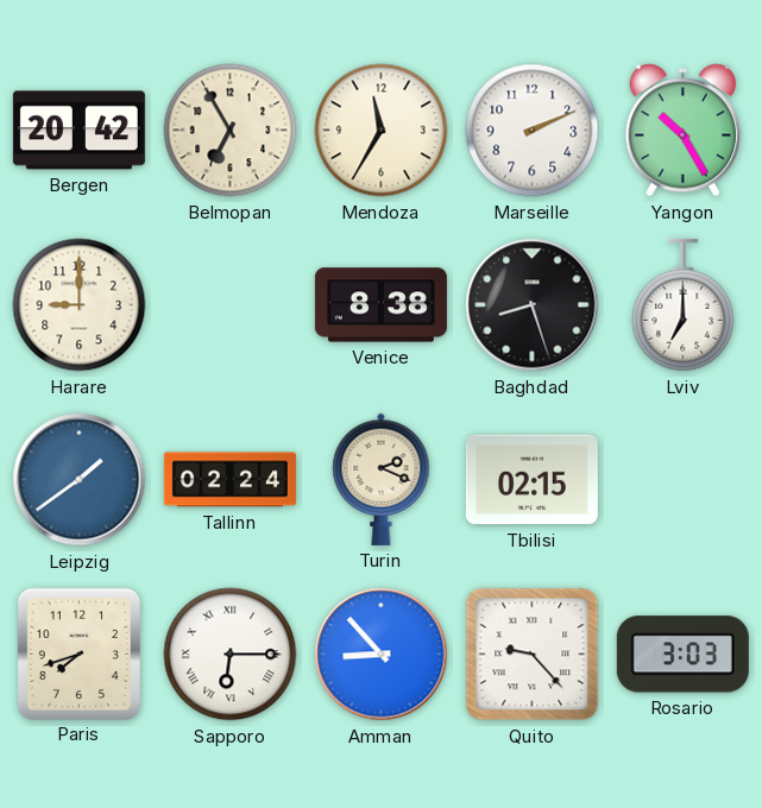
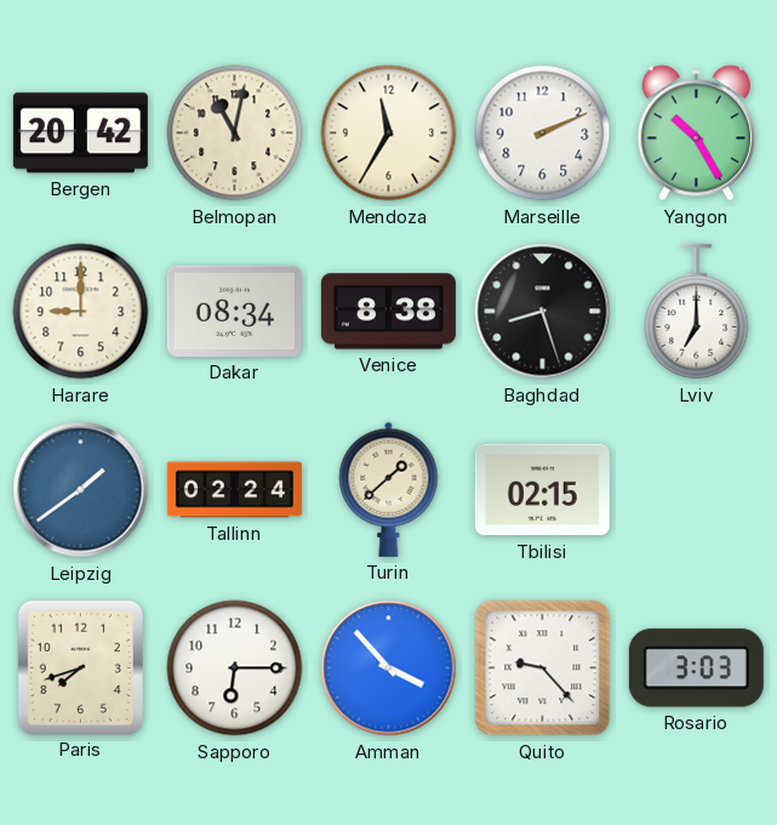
Belmopan: 6:55 -> 11:02 (235, 133)
Dakar: none -> 08:34 (234, 311)
Turin: 2:19 -> 1:38 (389, 489)
Sapporo numerals: Roman -> Arabic (235, 668)
Amman: 8:53 -> 3:53 (389, 668)
